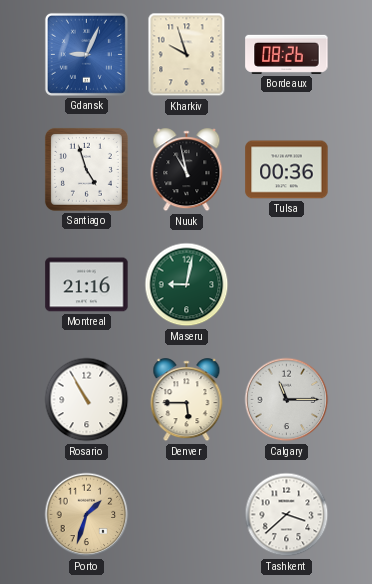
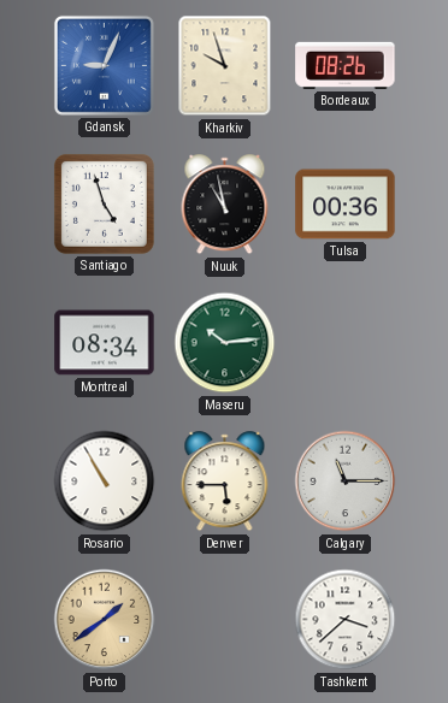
Montreal: 21:16 -> 08:34 (105, 343)
Maseru: 9:02 -> 10:14 (225, 343)
Porto: 1:33 -> 1:39 (105, 620)
